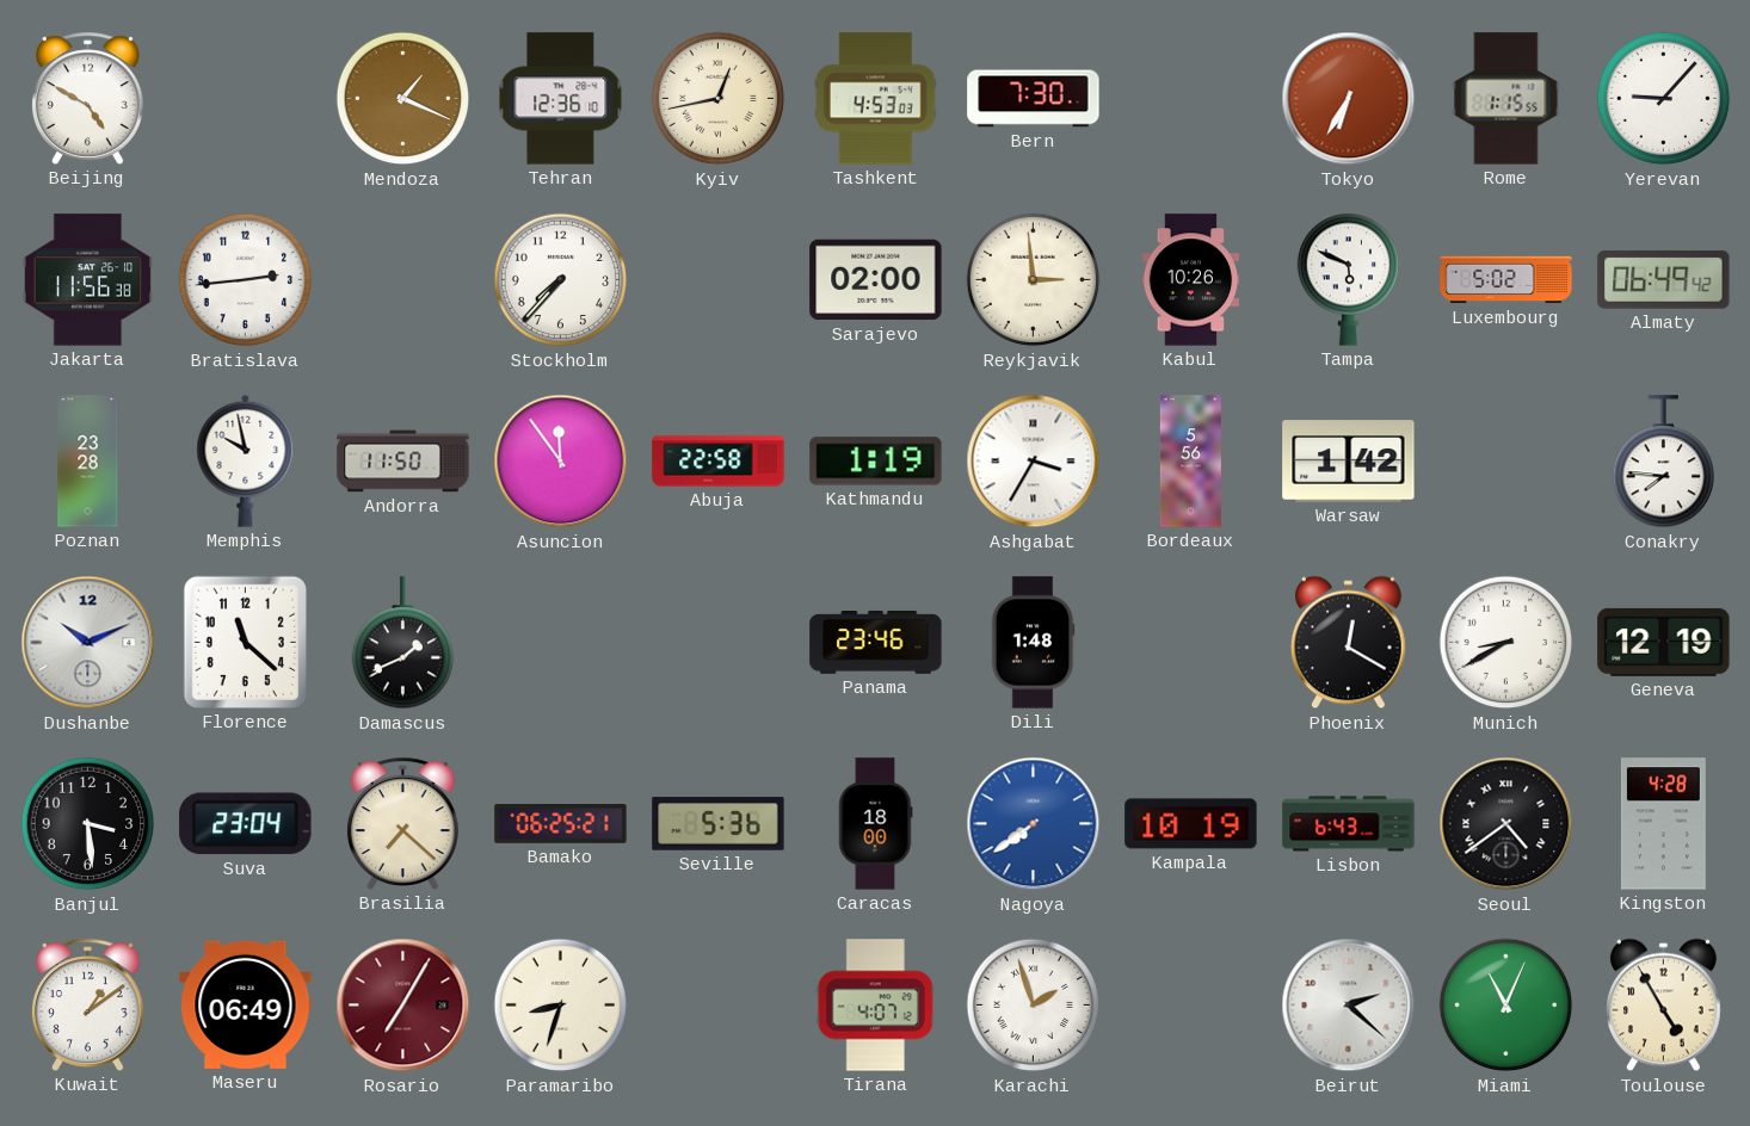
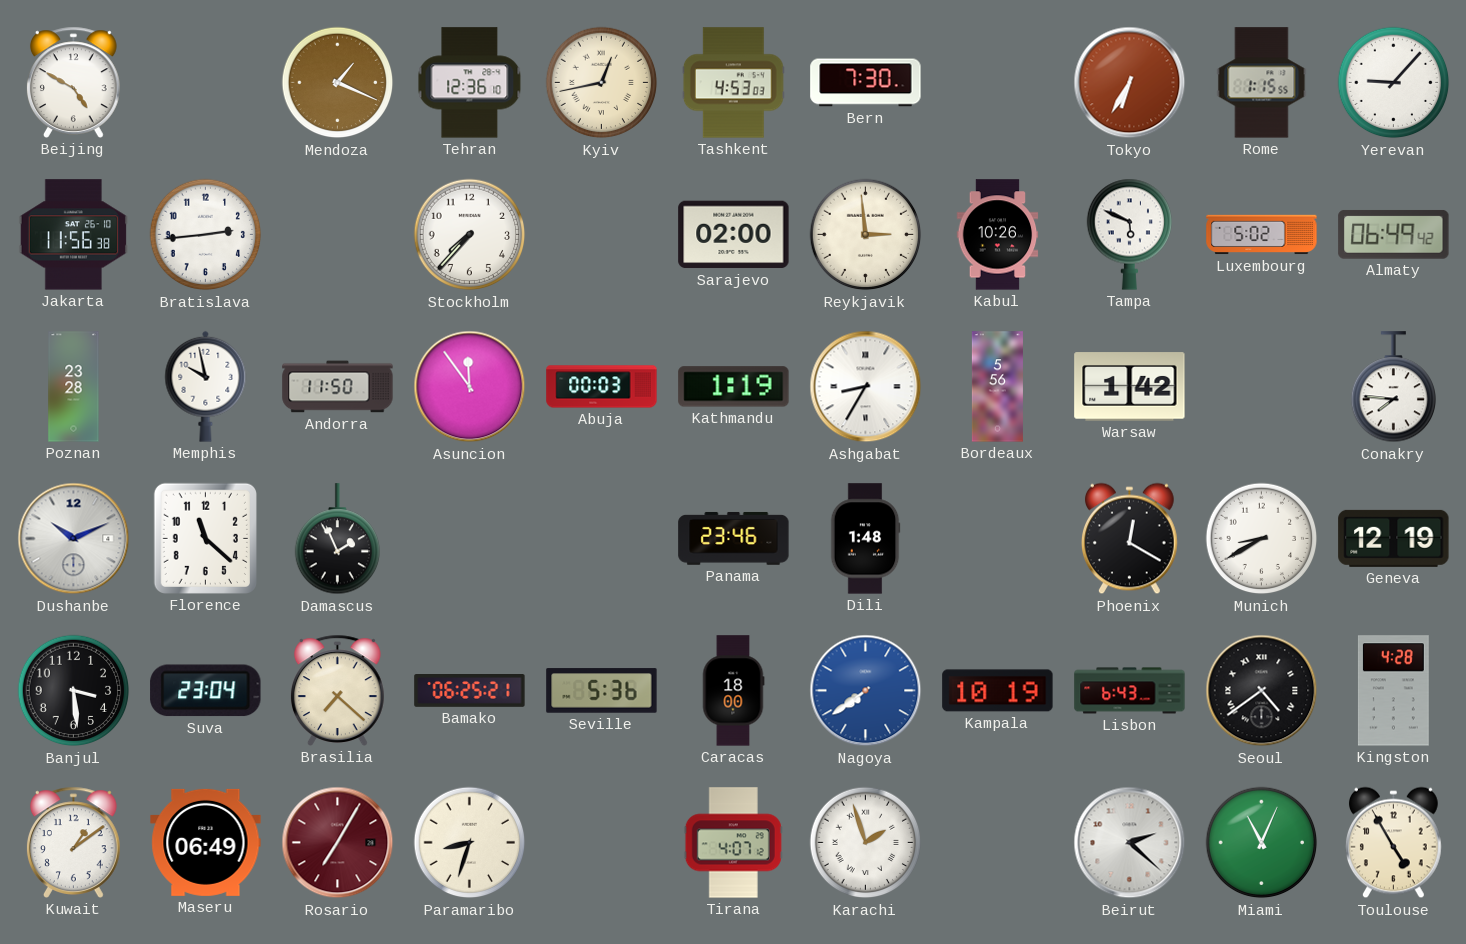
Abuja: 22:58 -> 00:03 (602, 387)
Ashgabat: 3:35 -> 8:35 (866, 387)
Damascus: 1:41 -> 1:56 (337, 539)
